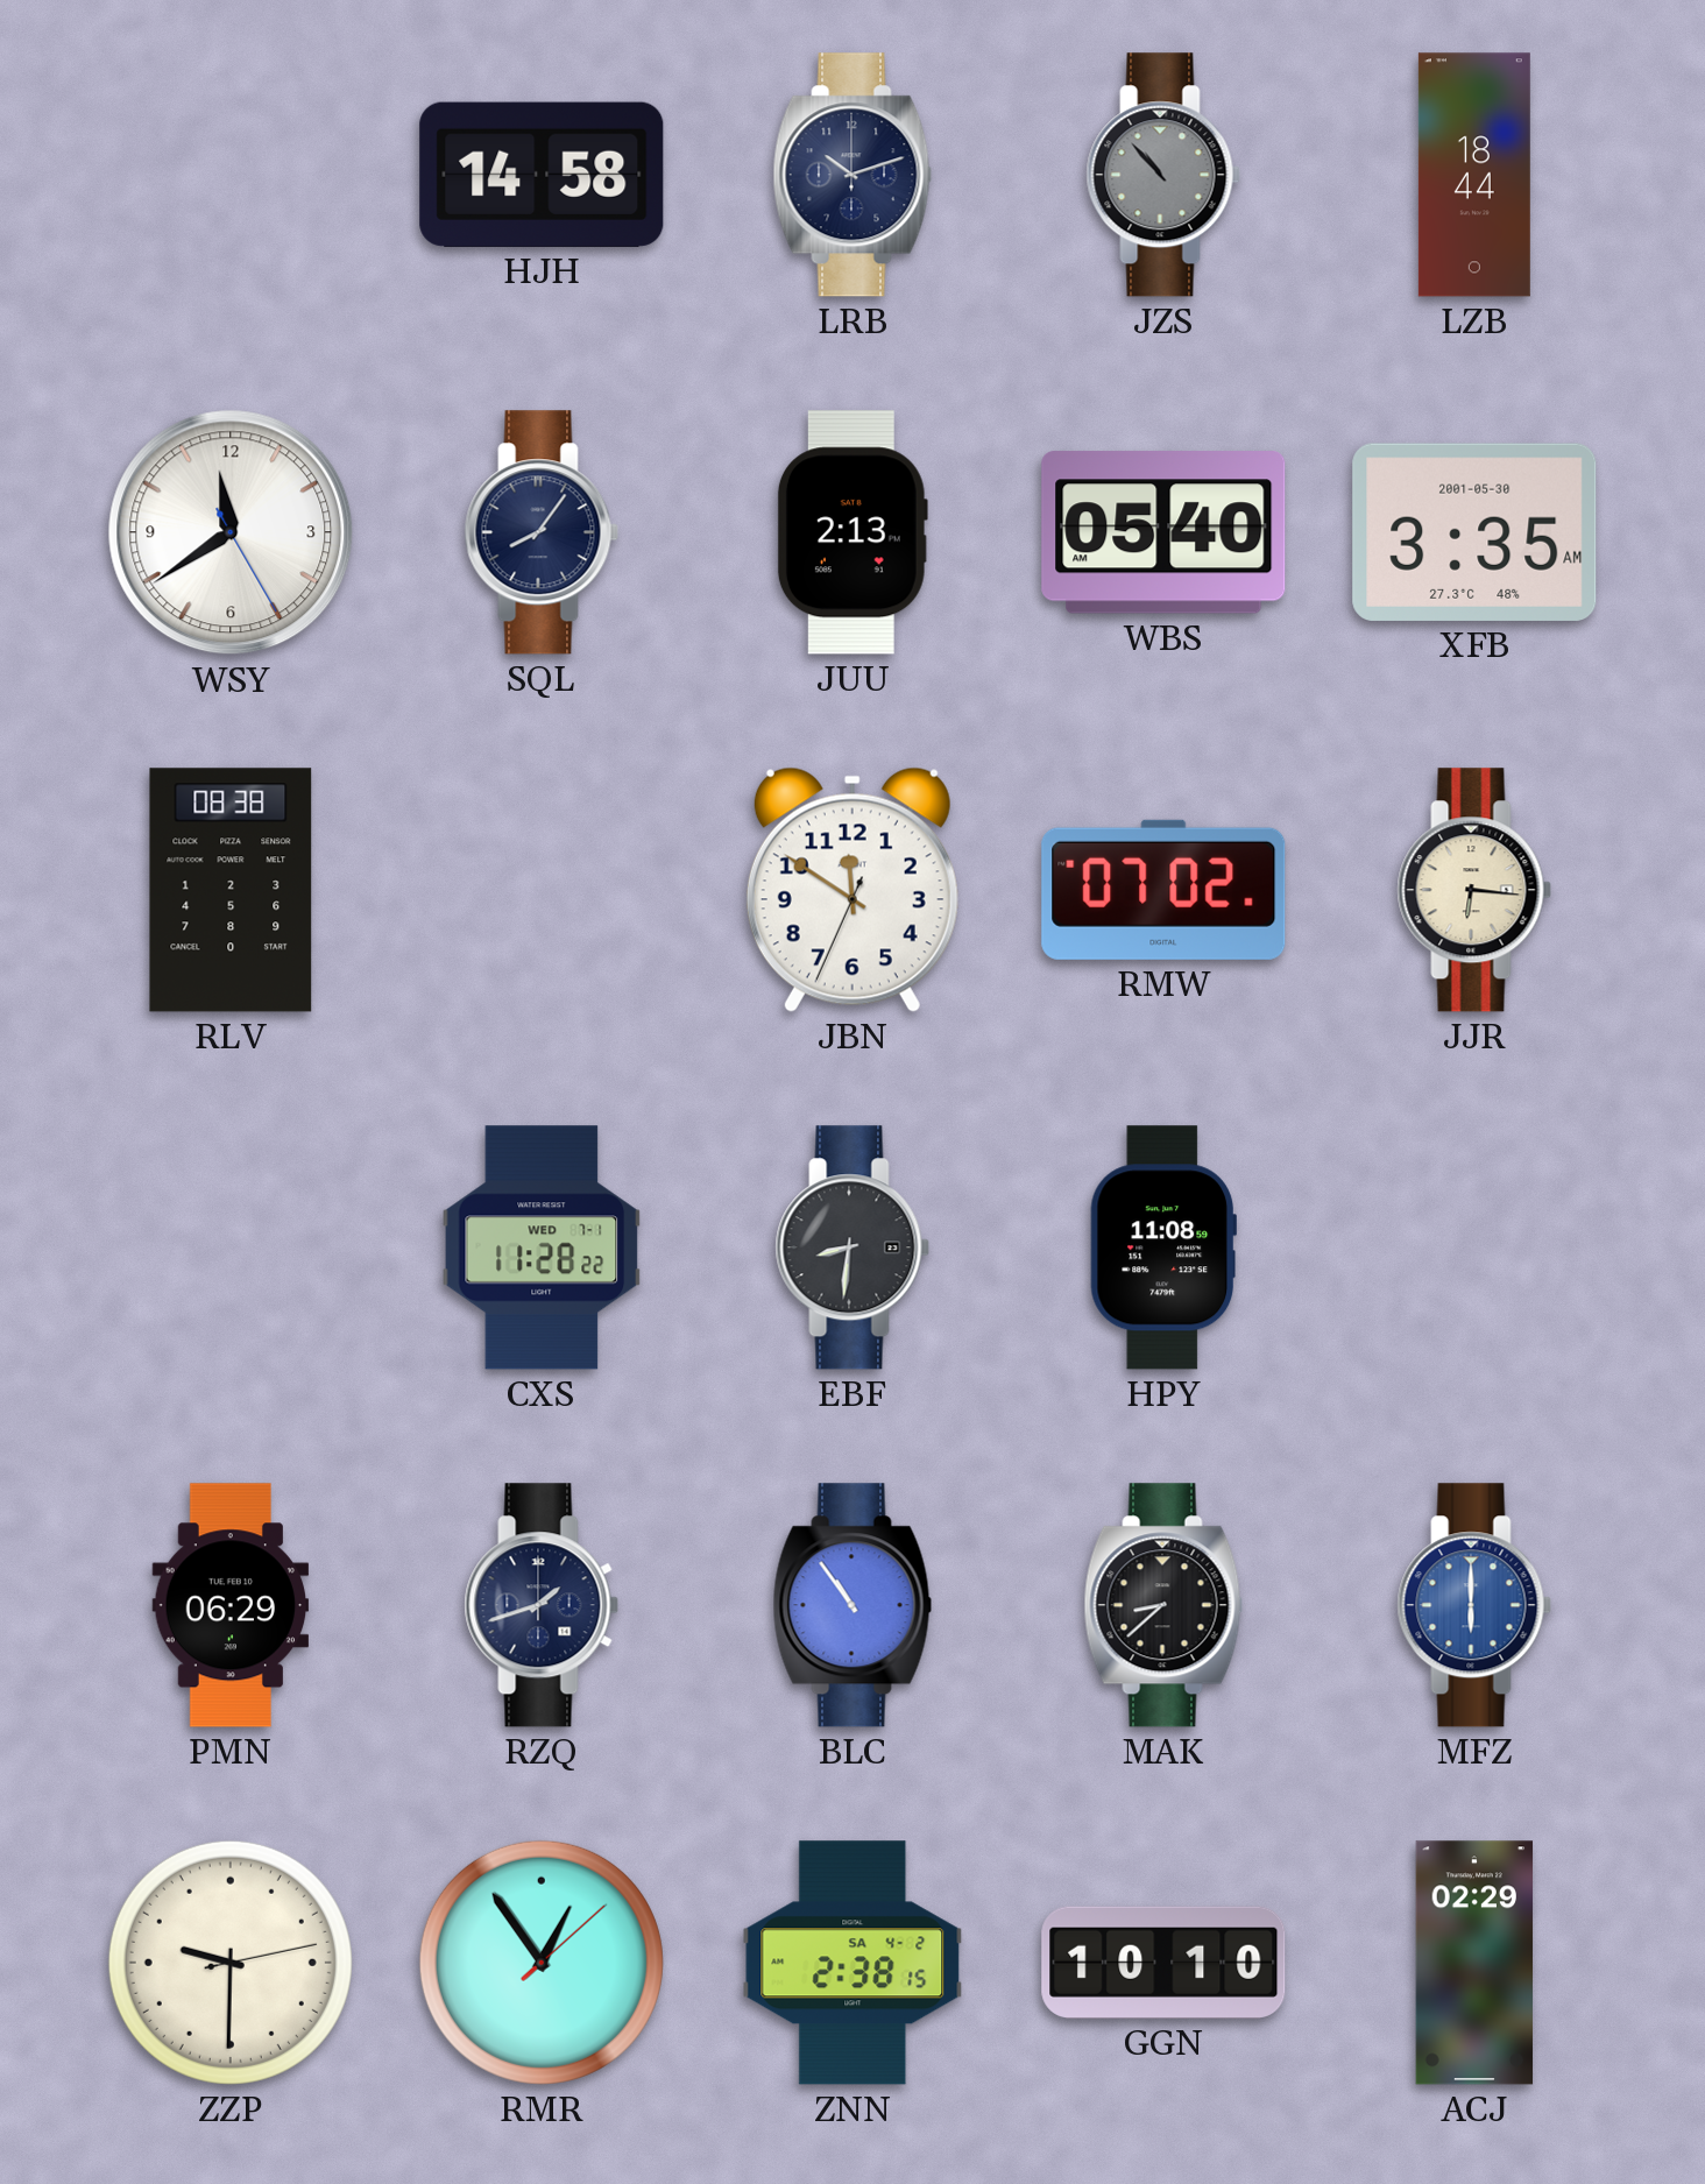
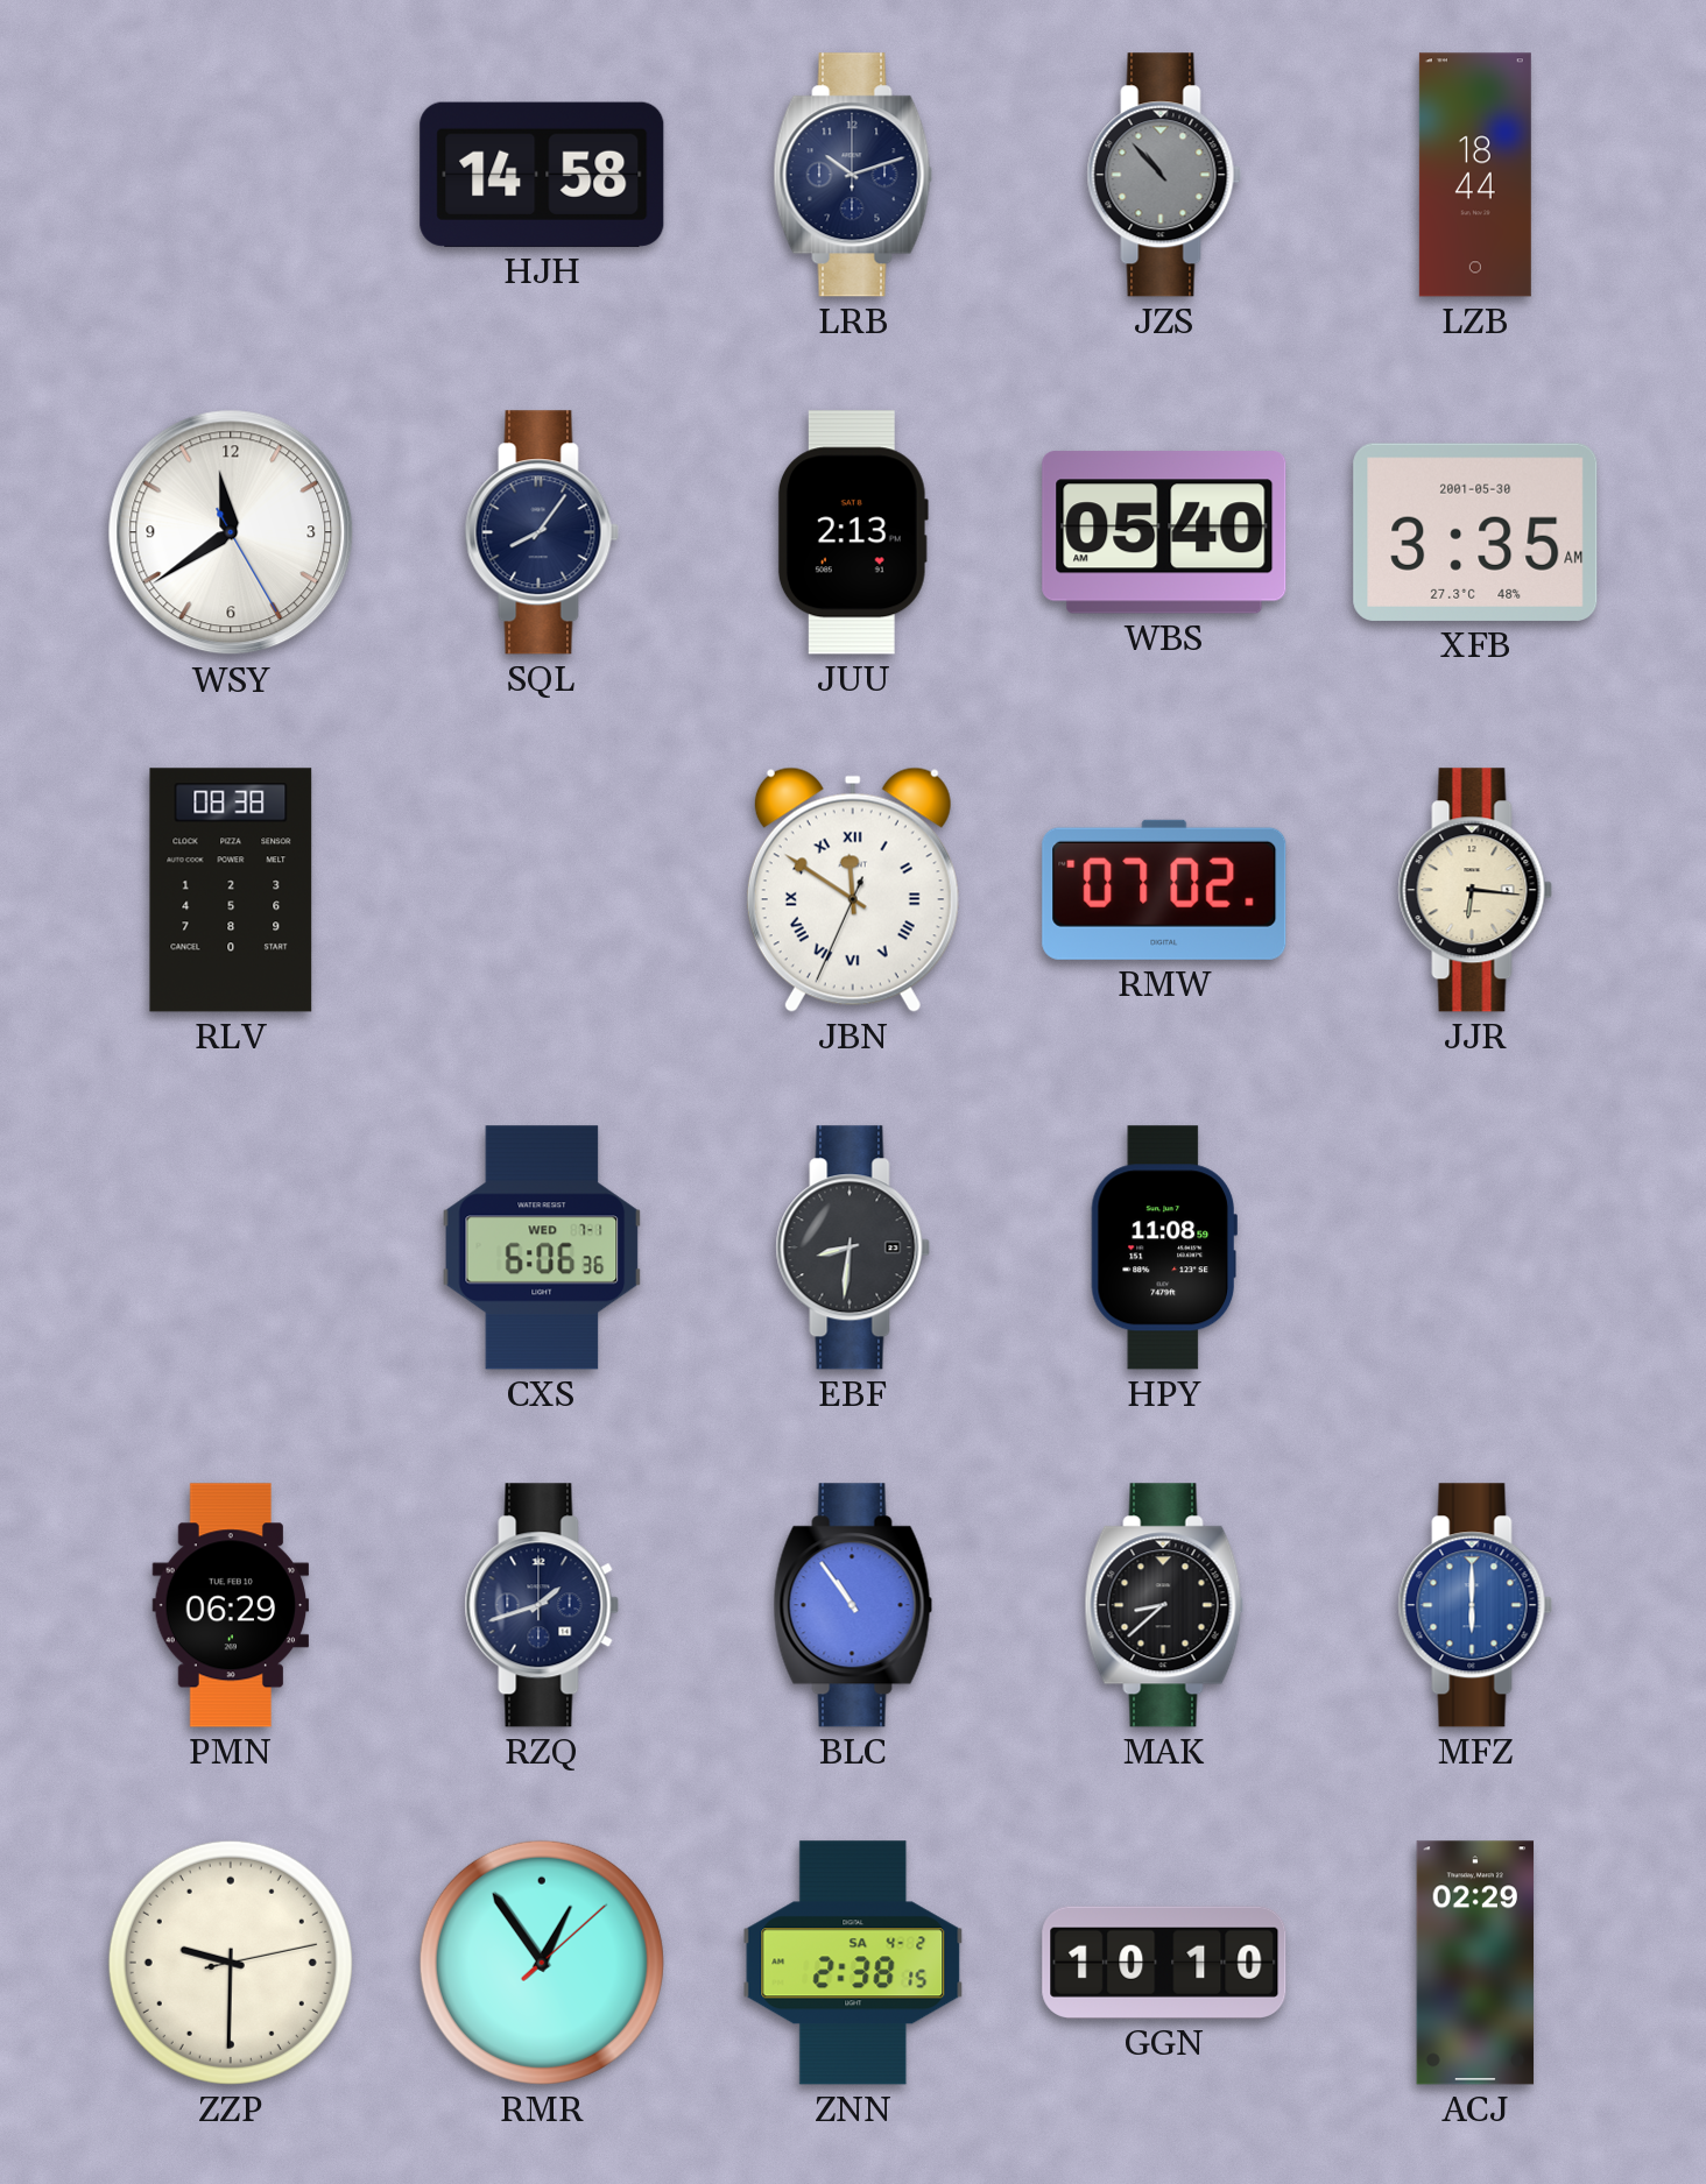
JBN numerals: Arabic -> Roman (853, 890)
CXS: 11:28 -> 6:06 (542, 1248)
